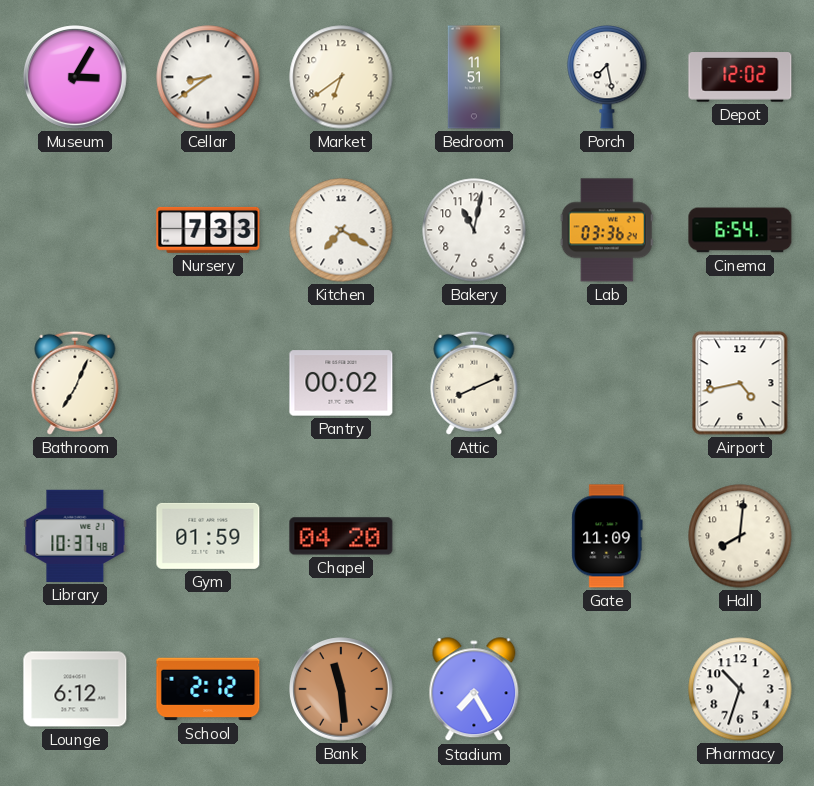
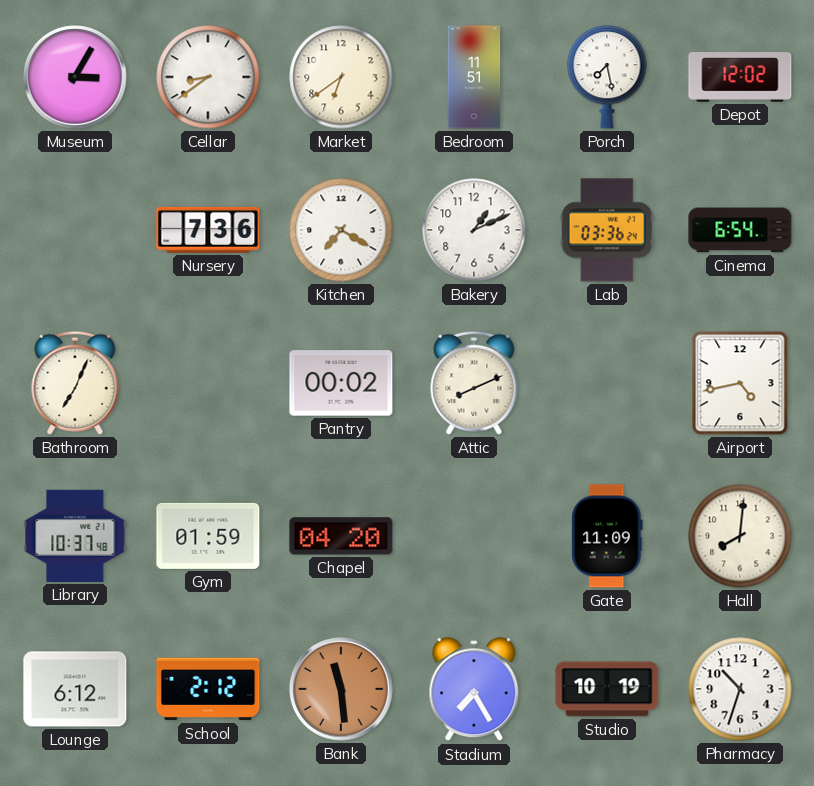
Nursery: 7:33 -> 7:36 (208, 230)
Bakery: 11:02 -> 1:11 (474, 230)
Studio: none -> 10:19 (607, 689)
